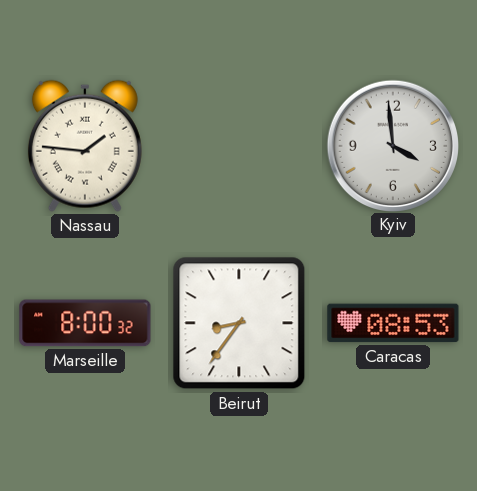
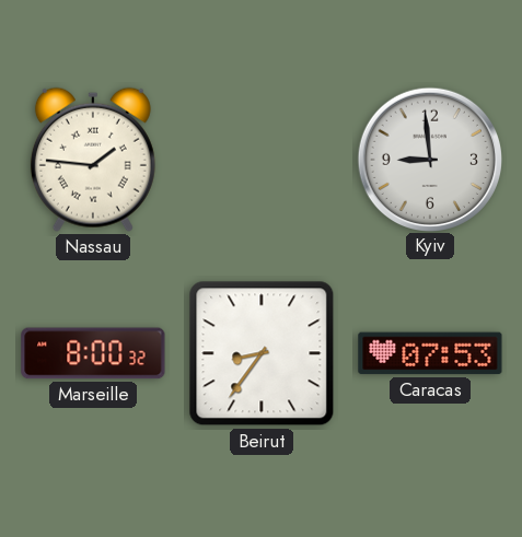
Kyiv: 3:59 -> 8:59 (429, 159)
Caracas: 08:53 -> 07:53 (430, 353)
